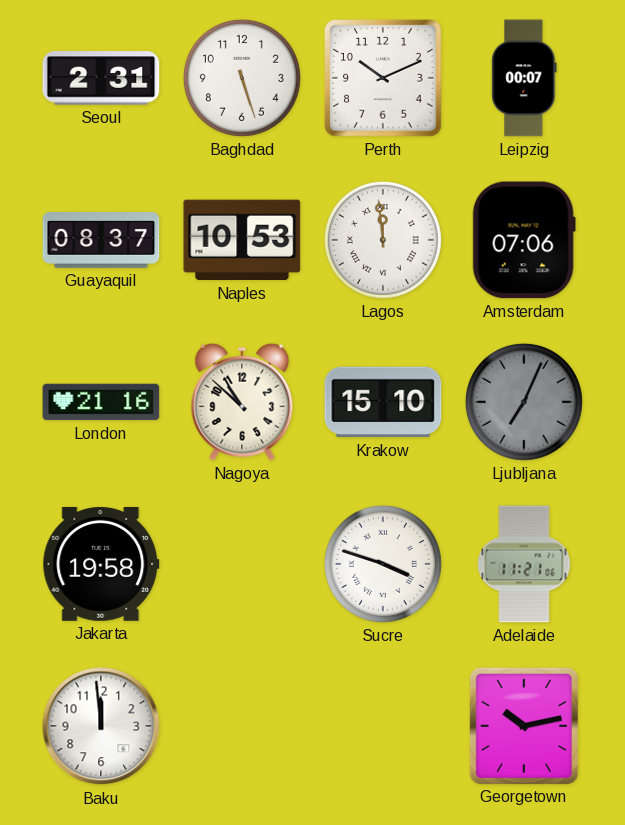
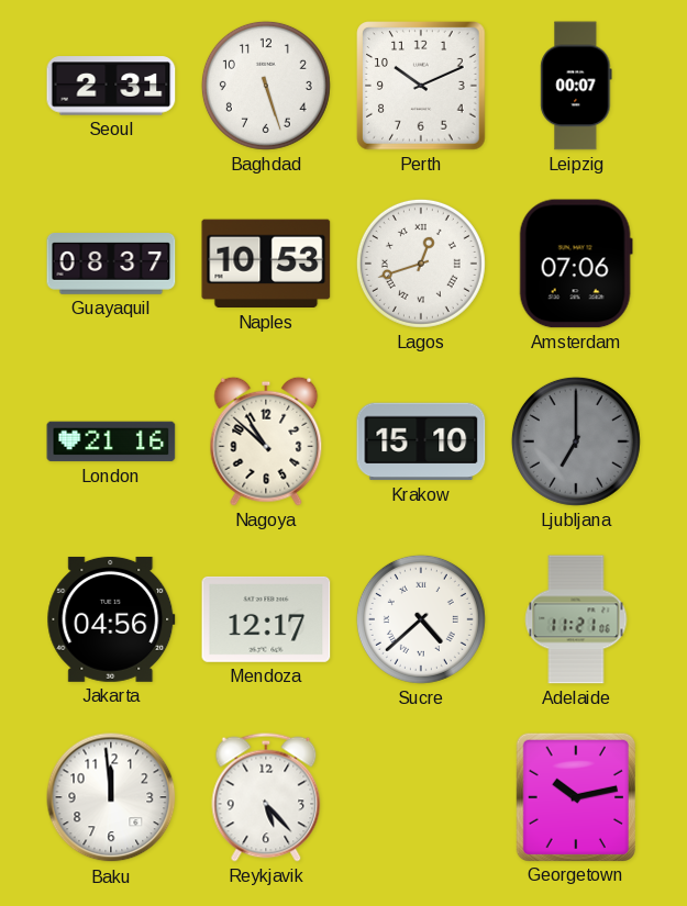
Lagos: 11:59 -> 12:42 (421, 264)
Ljubljana: 7:04 -> 7:00 (576, 441)
Jakarta: 19:58 -> 04:56 (111, 619)
Mendoza: none -> 12:17 (266, 619)
Sucre: 3:48 -> 4:38 (421, 619)
Reykjavik: none -> 5:23 (266, 797)
